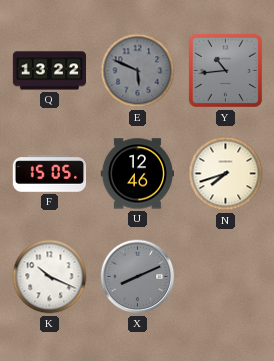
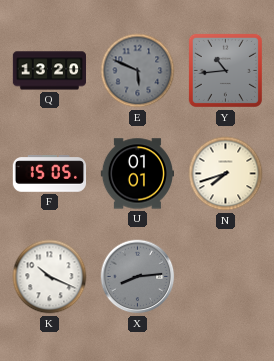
Q: 13:22 -> 13:20 (50, 71)
U: 12:46 -> 01:01 (137, 174)
X: 8:11 -> 8:14 (138, 277)
